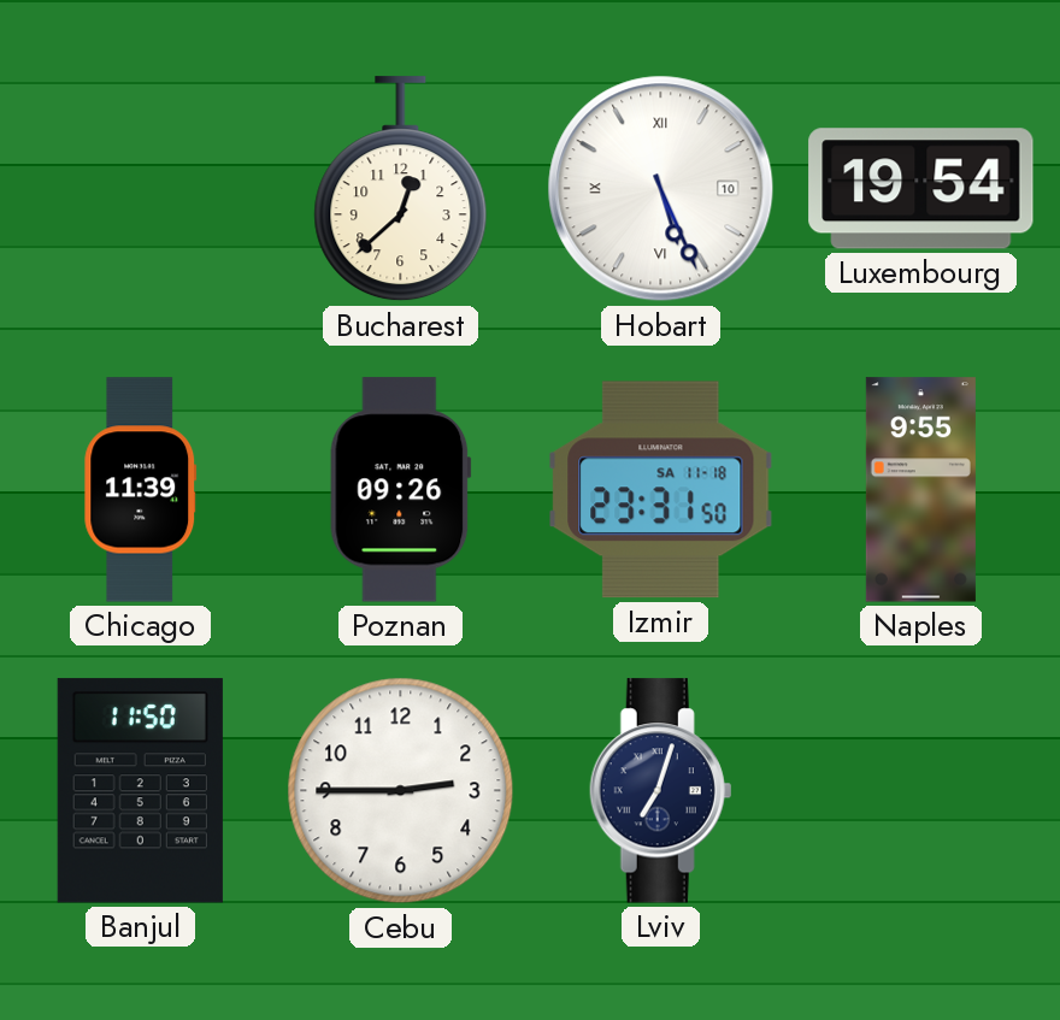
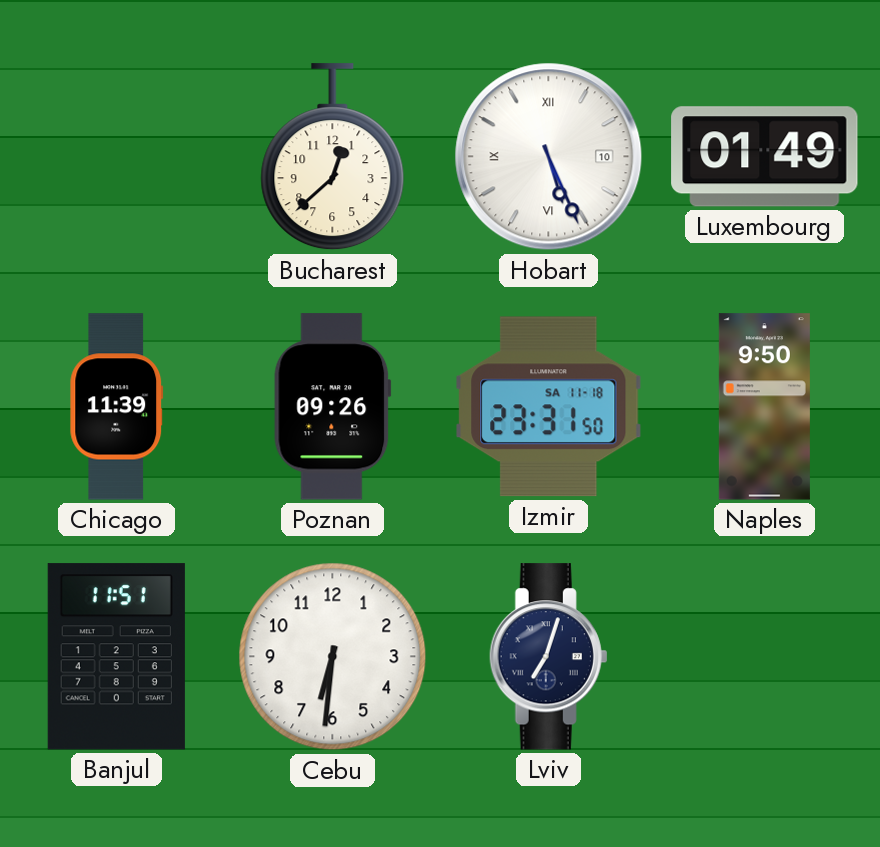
Luxembourg: 19:54 -> 01:49 (765, 157)
Naples: 9:55 -> 9:50 (764, 407)
Banjul: 11:50 -> 11:51 (116, 657)
Cebu: 2:45 -> 6:31 (333, 657)
